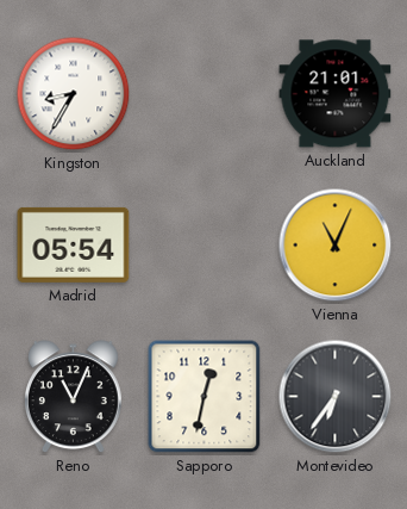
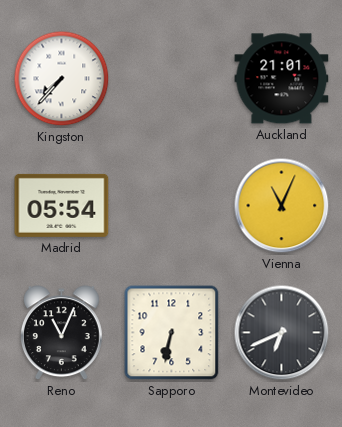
Kingston: 8:35 -> 7:37 (62, 79)
Sapporo: 12:32 -> 6:32 (172, 333)
Montevideo: 6:36 -> 6:41 (282, 333)
